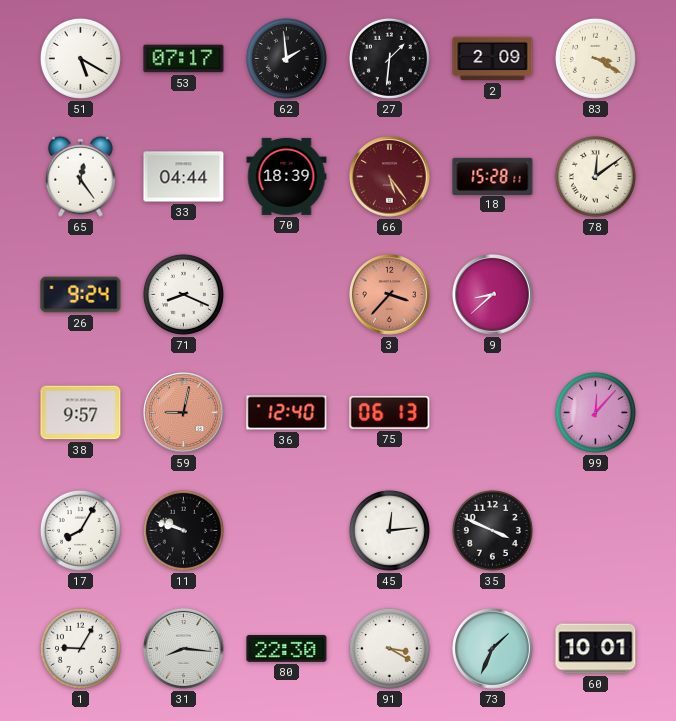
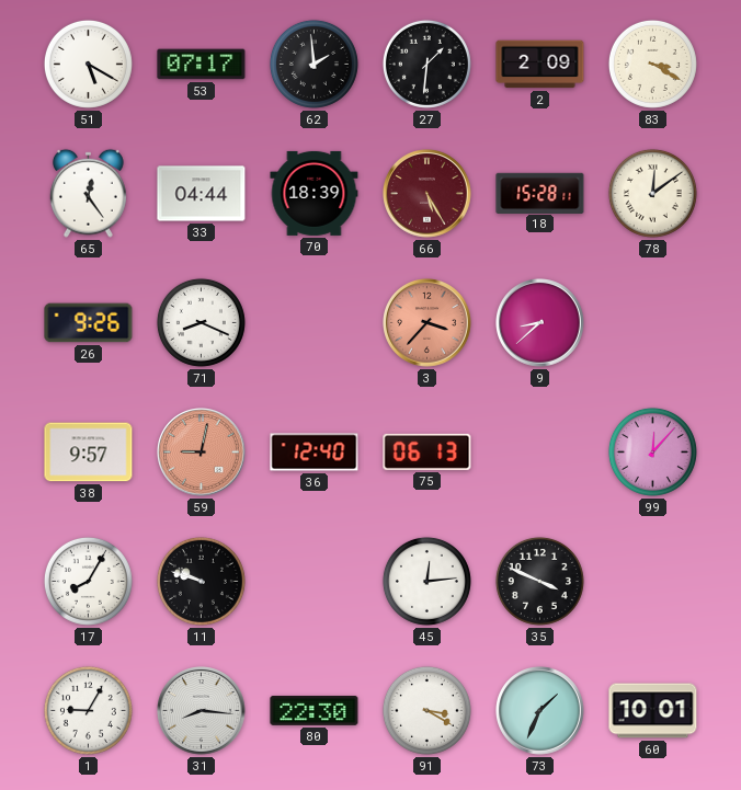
66: 5:24 -> 5:25 (428, 194)
26: 9:24 -> 9:26 (89, 323)
